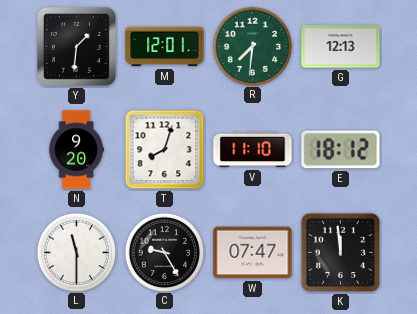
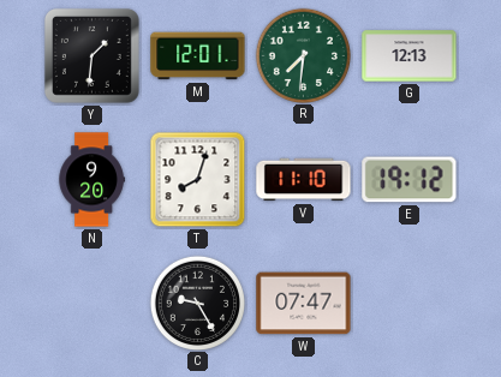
E: 18:12 -> 19:12 (410, 180)
L: 11:30 -> none (76, 252)
K: 11:59 -> none (341, 253)
